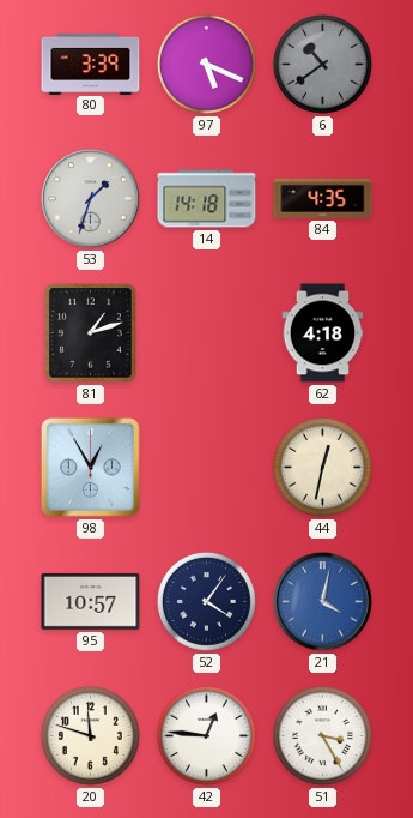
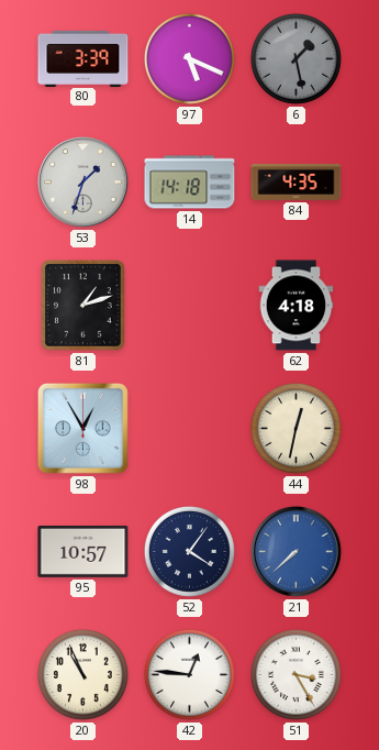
6: 10:39 -> 1:28 (296, 58)
21: 4:02 -> 7:38 (297, 552)
20: 11:48 -> 10:56 (82, 674)
